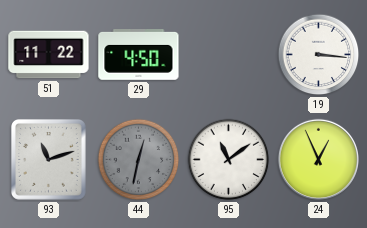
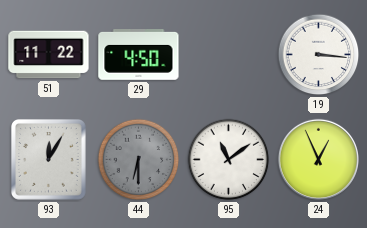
93: 11:12 -> 12:05 (48, 160)
44: 12:32 -> 6:30 (139, 160)
